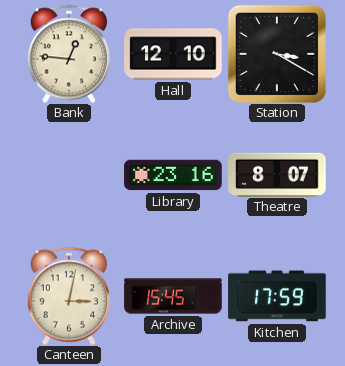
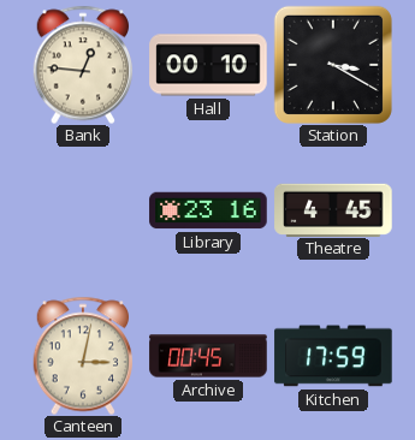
Hall: 12:10 -> 00:10 (208, 65)
Theatre: 8:07 -> 4:45 (333, 209)
Archive: 15:45 -> 00:45 (208, 356)
